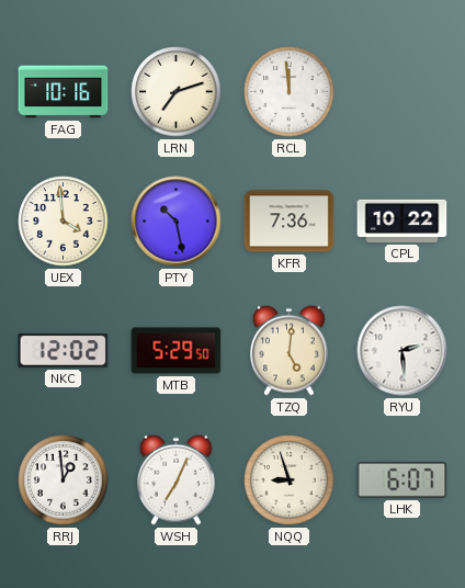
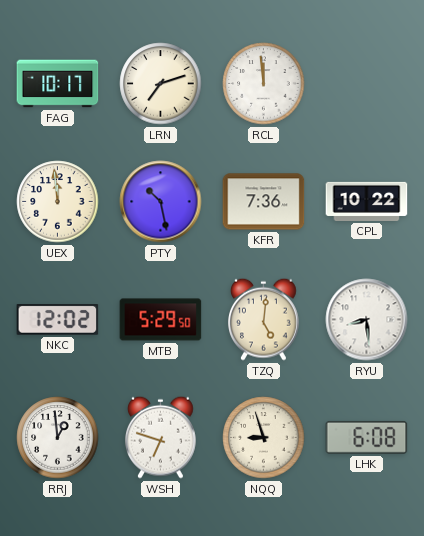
FAG: 10:16 -> 10:17 (58, 84)
UEX: 3:59 -> 11:59 (58, 202)
RYU: 2:29 -> 8:29 (367, 320)
WSH: 7:04 -> 6:48 (161, 437)
LHK: 6:07 -> 6:08 (367, 437)
